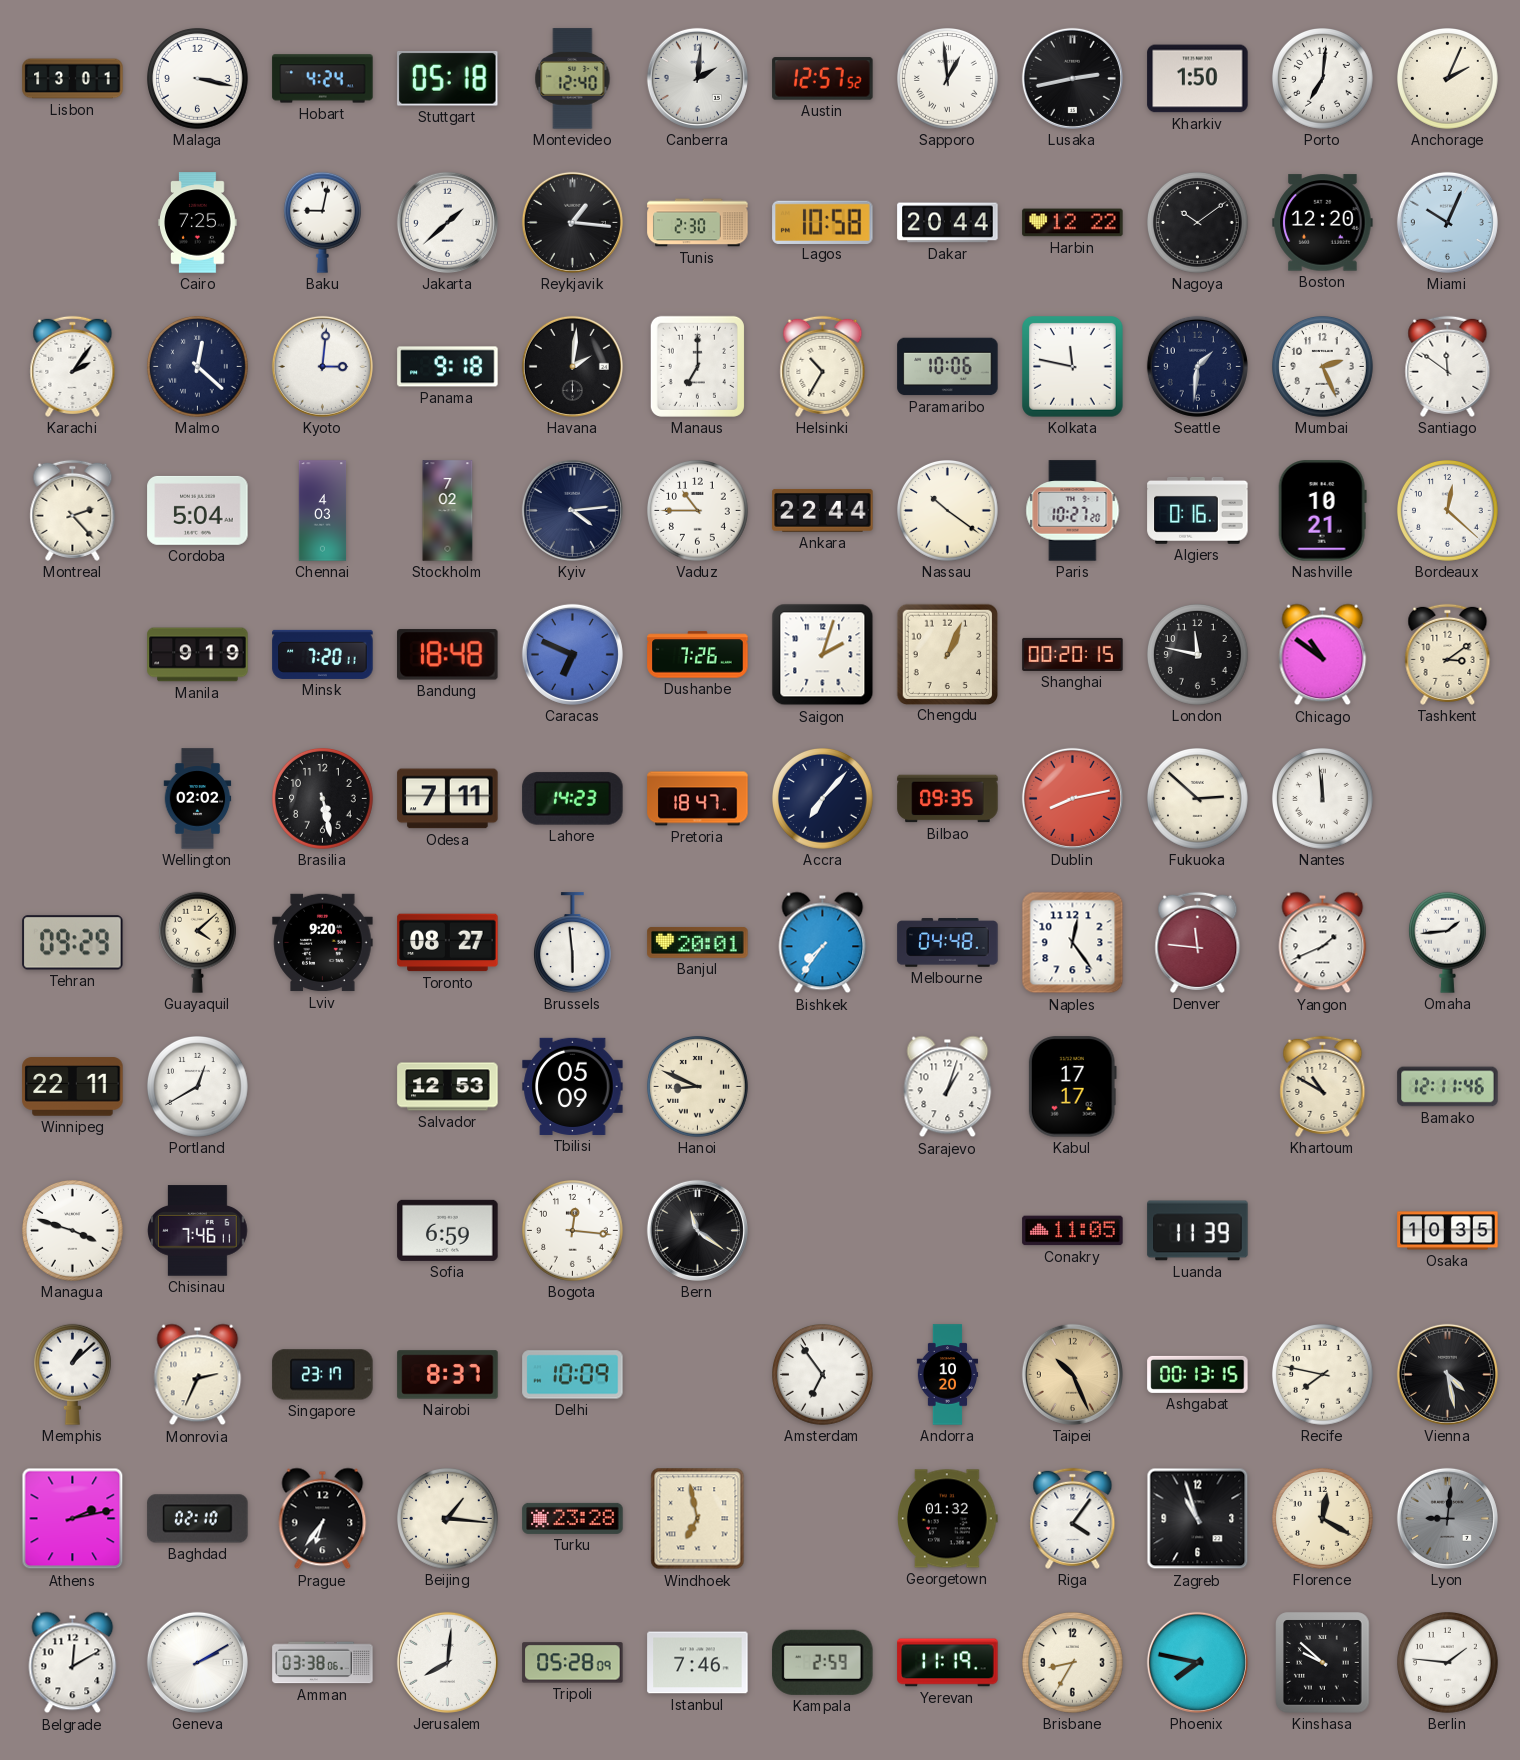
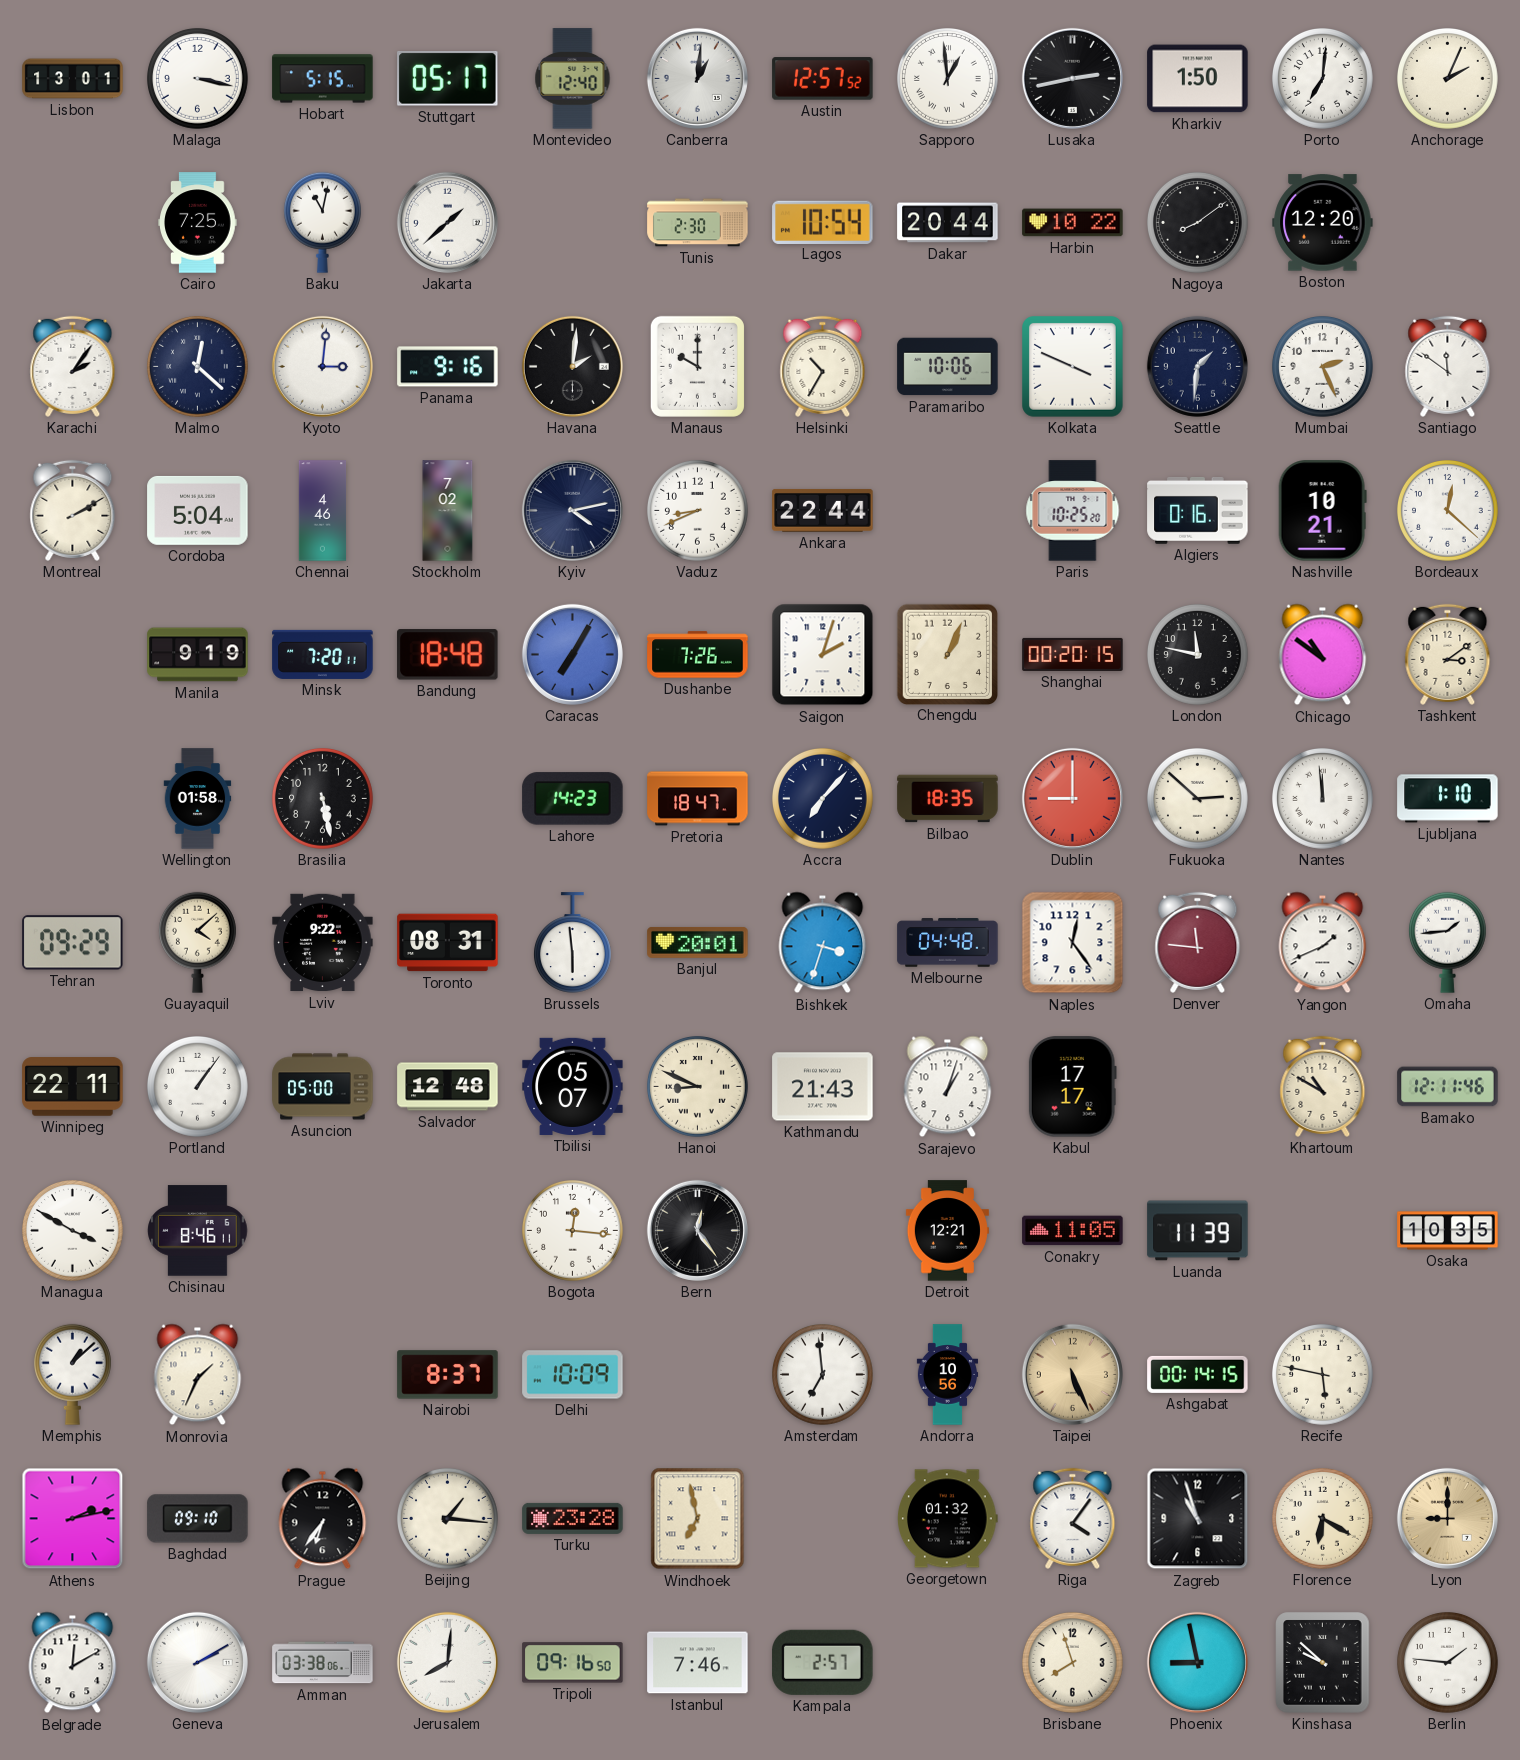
Hobart: 4:24 -> 5:15 (323, 79)
Stuttgart: 05:18 -> 05:17 (448, 79)
Canberra: 2:01 -> 1:01 (697, 78)
Baku: 9:02 -> 11:02 (322, 222)
Reykjavik: 1:16 -> none (572, 222)
Lagos: 10:58 -> 10:54 (823, 222)
Harbin: 12:22 -> 10:22 (1073, 223)
Nagoya: 10:09 -> 8:09 (1198, 223)
Miami: 10:04 -> none (1447, 222)
Panama: 9:18 -> 9:16 (448, 367)
Manaus: 7:00 -> 10:00 (697, 366)
Kolkata: 11:47 -> 3:49 (1073, 367)
Montreal: 2:23 -> 2:10 (73, 510)
Chennai: 4:03 -> 4:46 (323, 511)
Kyiv: 4:14 -> 4:13 (572, 510)
Vaduz: 10:45 -> 8:41 (698, 511)
Nassau: 10:21 -> none (948, 511)
Paris: 10:27 -> 10:25 (1073, 511)
Caracas: 6:49 -> 7:05 (572, 654)
Wellington: 02:02 -> 01:58 (198, 799)
Odesa: 7:11 -> none (448, 799)
Bilbao: 09:35 -> 18:35 (948, 799)
Dublin: 8:13 -> 9:00 (1072, 798)
Ljubljana: none -> 1:10 (1448, 799)
Lviv: 9:20 -> 9:22 (323, 943)
Toronto: 08:27 -> 08:31 (448, 943)
Bishkek: 7:36 -> 3:33 (823, 943)
Portland: 12:40 -> 1:06 (198, 1087)
Asuncion: none -> 05:00 (323, 1087)
Salvador: 12:53 -> 12:48 (448, 1087)
Tbilisi: 05:09 -> 05:07 (573, 1086)
Kathmandu: none -> 21:43 (823, 1087)
Managua: 3:48 -> 3:50 (73, 1231)
Chisinau: 7:46 -> 8:46 (198, 1231)
Sofia: 6:59 -> none (448, 1230)
Bern: 11:21 -> 12:24 (697, 1230)
Detroit: none -> 12:21 (947, 1231)
Monrovia: 2:34 -> 1:34 (198, 1375)
Singapore: 23:17 -> none (323, 1375)
Amsterdam: 6:54 -> 6:59 (823, 1375)
Andorra: 10:20 -> 10:56 (948, 1375)
Taipei: 10:26 -> 5:26 (1072, 1374)
Ashgabat: 00:13 -> 00:14 (1198, 1374)
Recife: 7:47 -> 5:47 (1323, 1375)
Vienna: 4:28 -> none (1447, 1374)
Baghdad: 02:10 -> 09:10 (198, 1519)
Florence: 12:20 -> 6:20 (1323, 1519)
Lyon: 9:01 -> 9:00 (1447, 1518)
Lyon dial: grey -> champagne (1447, 1518)
Tripoli: 05:28 -> 09:16 (573, 1663)
Kampala: 2:59 -> 2:57 (823, 1662)
Yerevan: 11:19 -> none (948, 1663)
Brisbane: 8:35 -> 7:57 (1073, 1663)
Phoenix: 7:47 -> 8:58 (1197, 1662)
